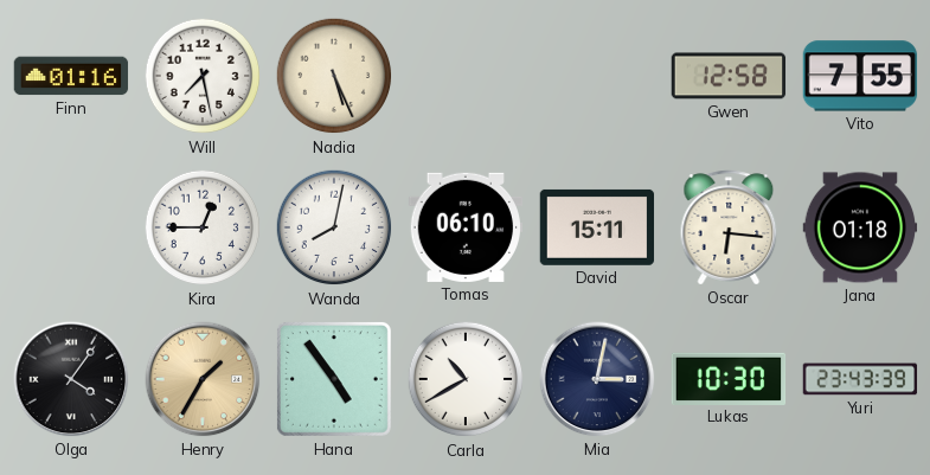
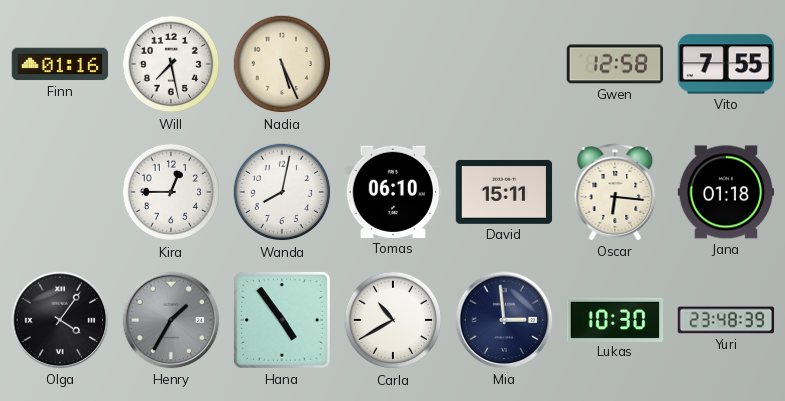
Henry dial: champagne -> grey (171, 320)
Mia: 3:02 -> 2:59 (504, 320)
Yuri: 23:43 -> 23:48 (726, 320)
